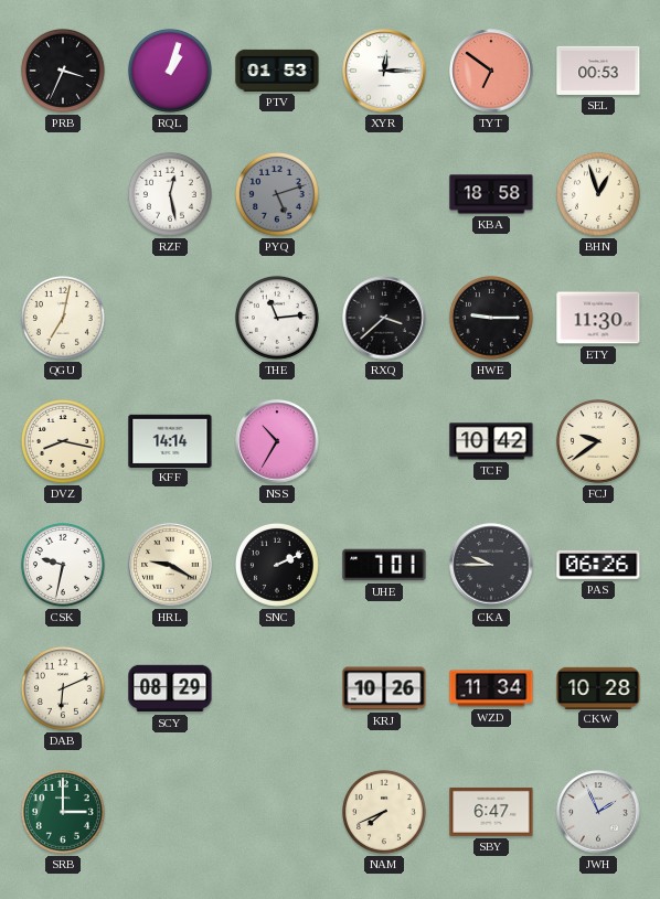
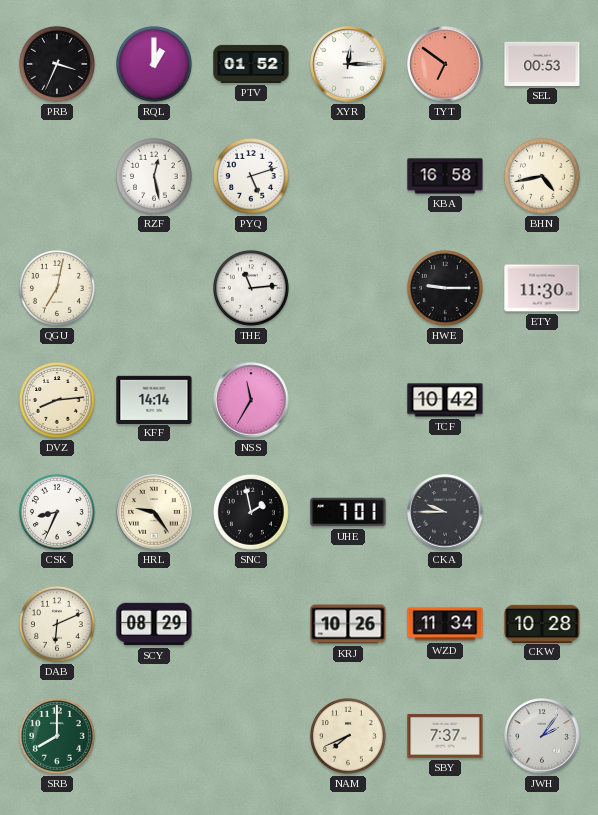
RQL: 1:03 -> 1:00 (154, 64)
PTV: 01:53 -> 01:52 (251, 64)
PYQ dial: grey -> white (251, 176)
KBA: 18:58 -> 16:58 (445, 176)
BHN: 12:57 -> 4:43 (542, 176)
RXQ: 3:38 -> none (384, 318)
DVZ: 8:17 -> 8:14 (57, 400)
NSS: 10:35 -> 11:35 (251, 400)
FCJ: 9:39 -> none (598, 441)
CSK: 9:32 -> 8:34 (57, 512)
HRL: 9:20 -> 9:24 (154, 512)
SNC: 2:11 -> 1:58 (251, 512)
PAS: 06:26 -> none (598, 566)
SRB: 3:00 -> 8:00 (57, 736)
SBY: 6:47 -> 7:37 (445, 736)
JWH: 1:56 -> 2:06 (542, 736)
